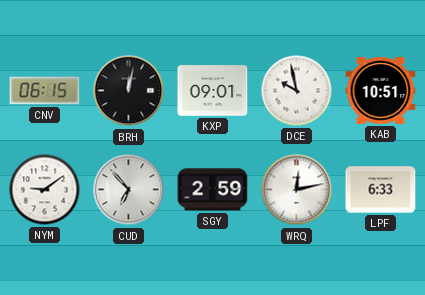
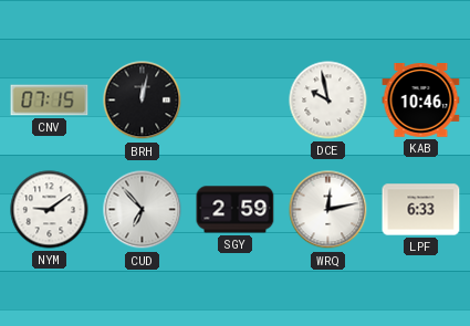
CNV: 06:15 -> 07:15 (50, 101)
KXP: 09:01 -> none (213, 91)
KAB: 10:51 -> 10:46 (421, 101)
